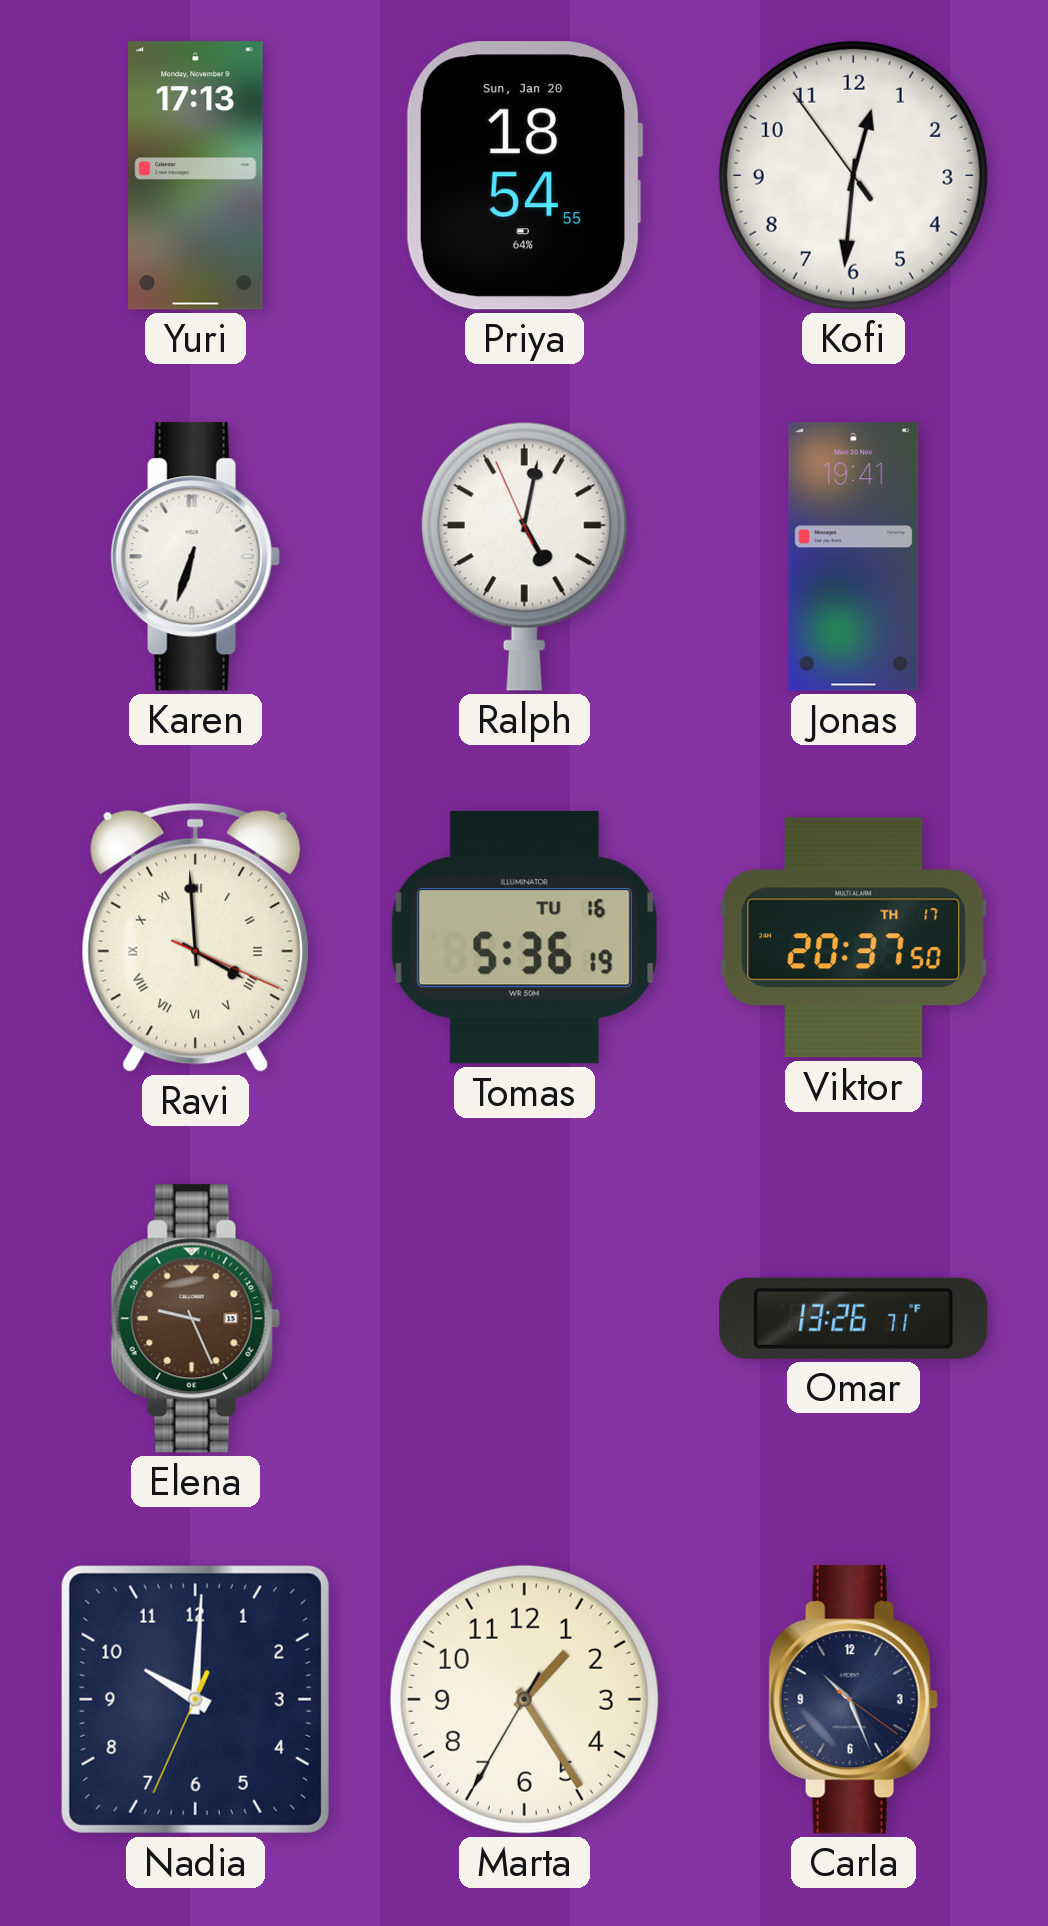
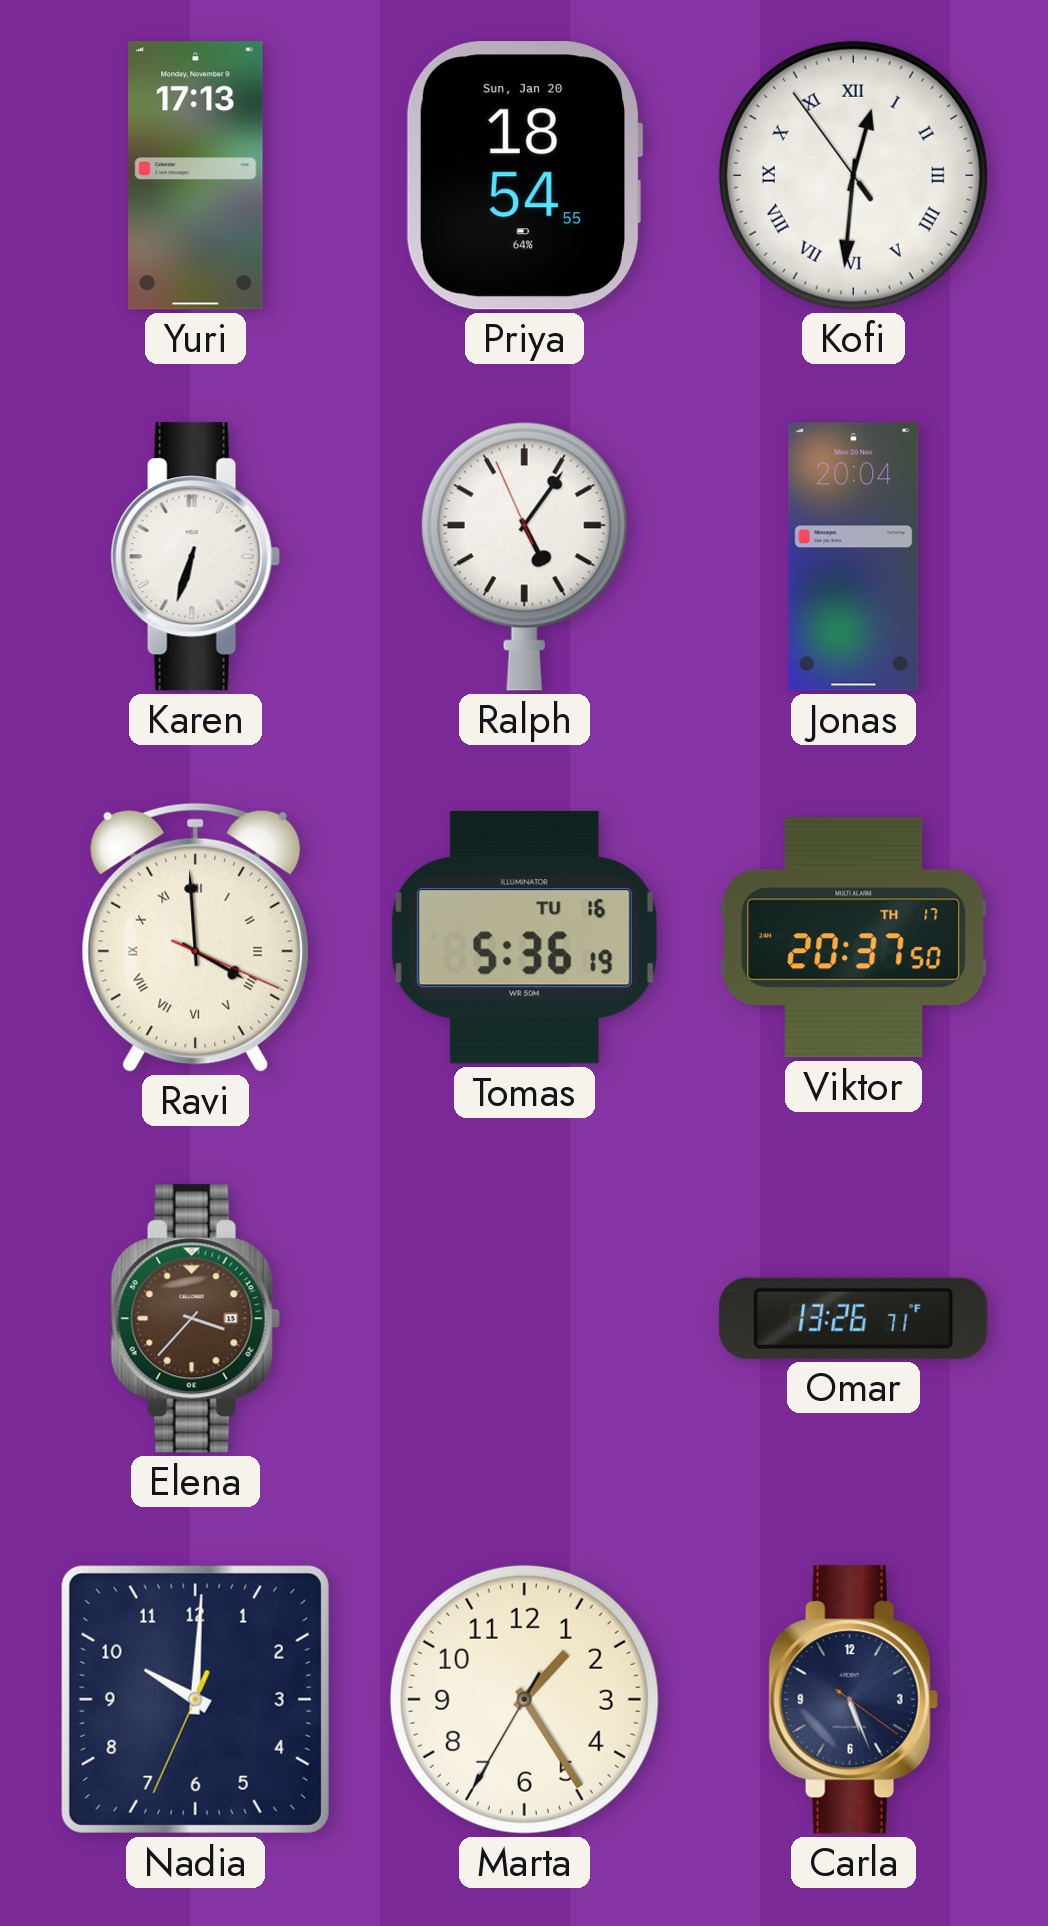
Kofi numerals: Arabic -> Roman (853, 175)
Ralph: 5:01 -> 5:05 (524, 556)
Jonas: 19:41 -> 20:04 (854, 557)
Elena: 9:26 -> 3:37 (195, 1319)
Carla: 10:26 -> 5:26 (853, 1700)
